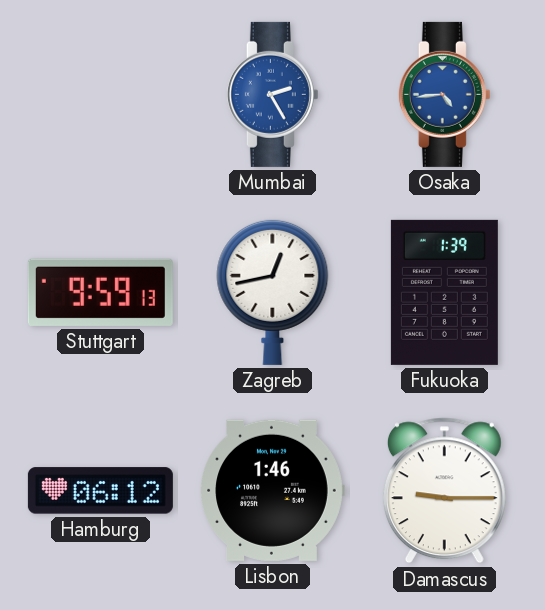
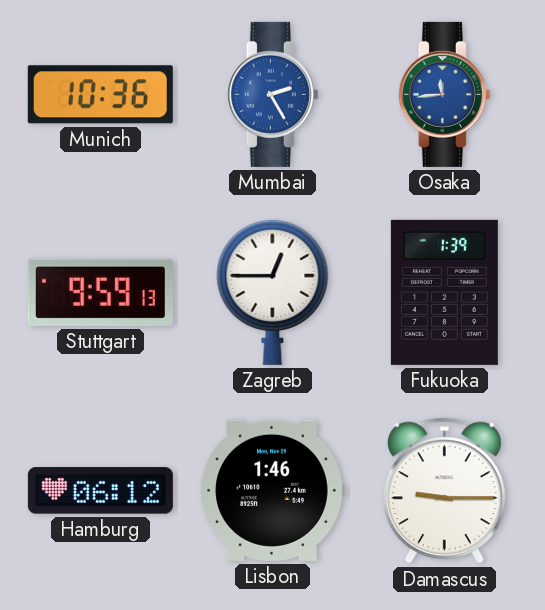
Munich: none -> 10:36 (100, 95)
Osaka: 4:44 -> 11:44 (444, 94)
Zagreb: 12:43 -> 12:45 (273, 292)
